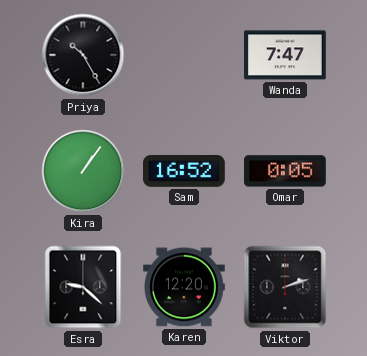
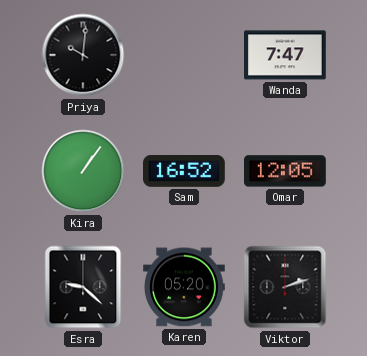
Priya: 10:25 -> 10:01 (83, 55)
Omar: 0:05 -> 12:05 (286, 171)
Karen: 12:20 -> 05:20 (185, 287)
